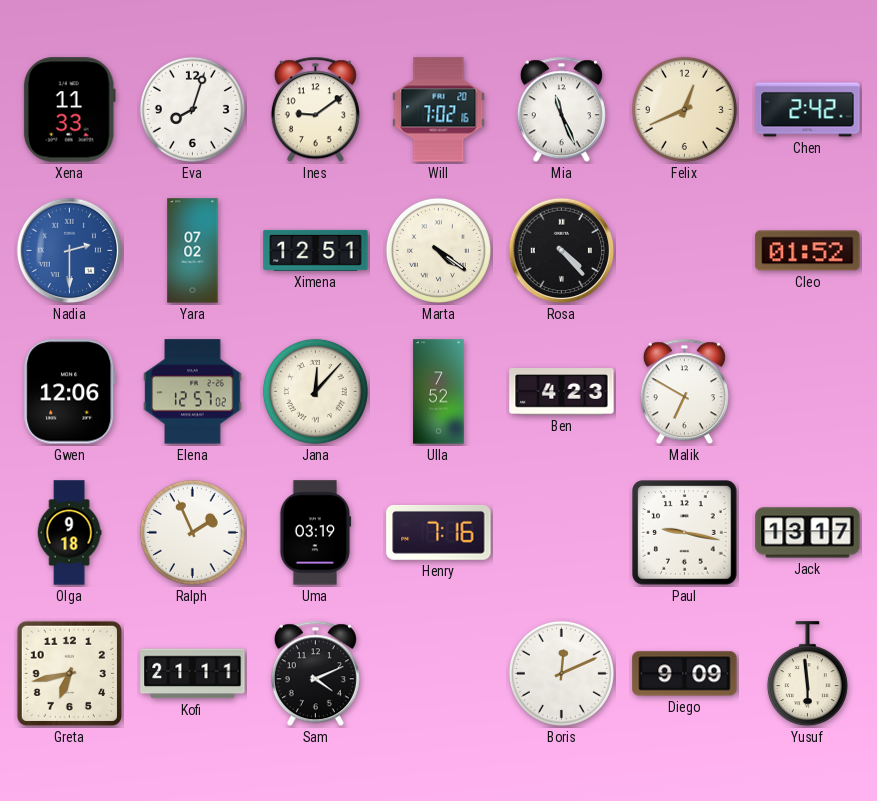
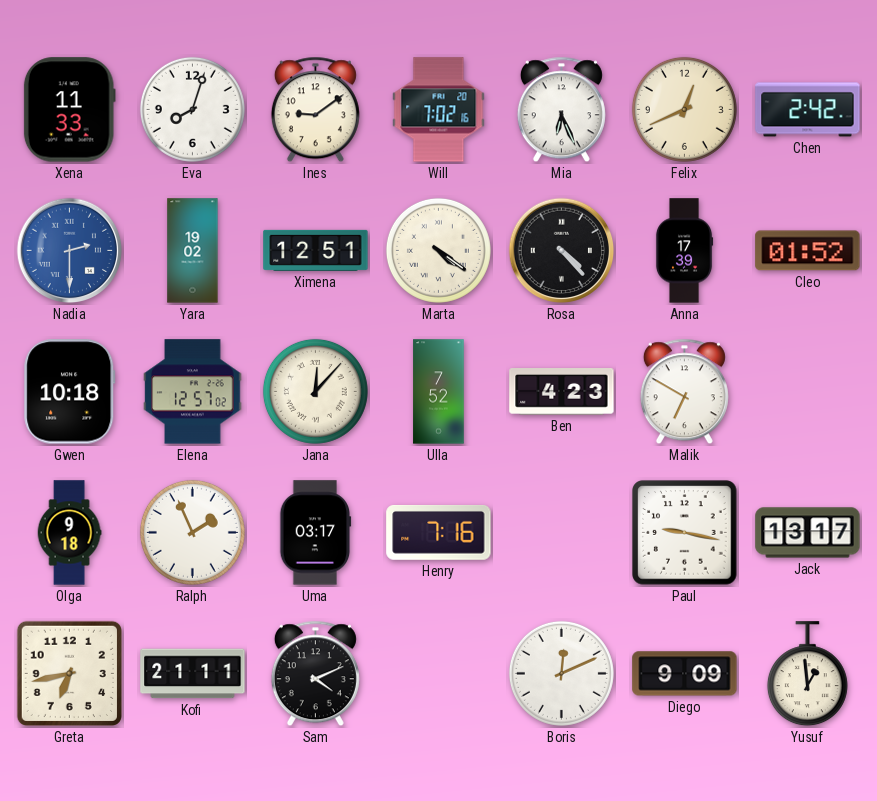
Mia: 11:26 -> 6:26 (561, 110)
Yara: 07:02 -> 19:02 (193, 251)
Anna: none -> 17:39 (684, 251)
Gwen: 12:06 -> 10:18 (70, 392)
Uma: 03:19 -> 03:17 (316, 533)
Yusuf: 5:59 -> 12:59 (807, 674)
